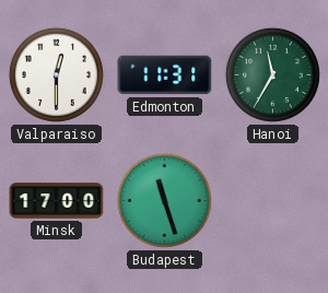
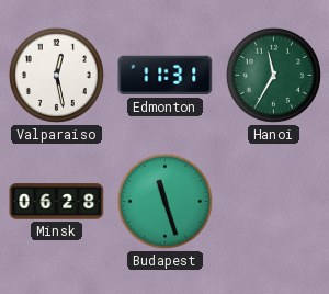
Valparaiso: 12:30 -> 12:28 (56, 75)
Minsk: 17:00 -> 06:28 (57, 202)
